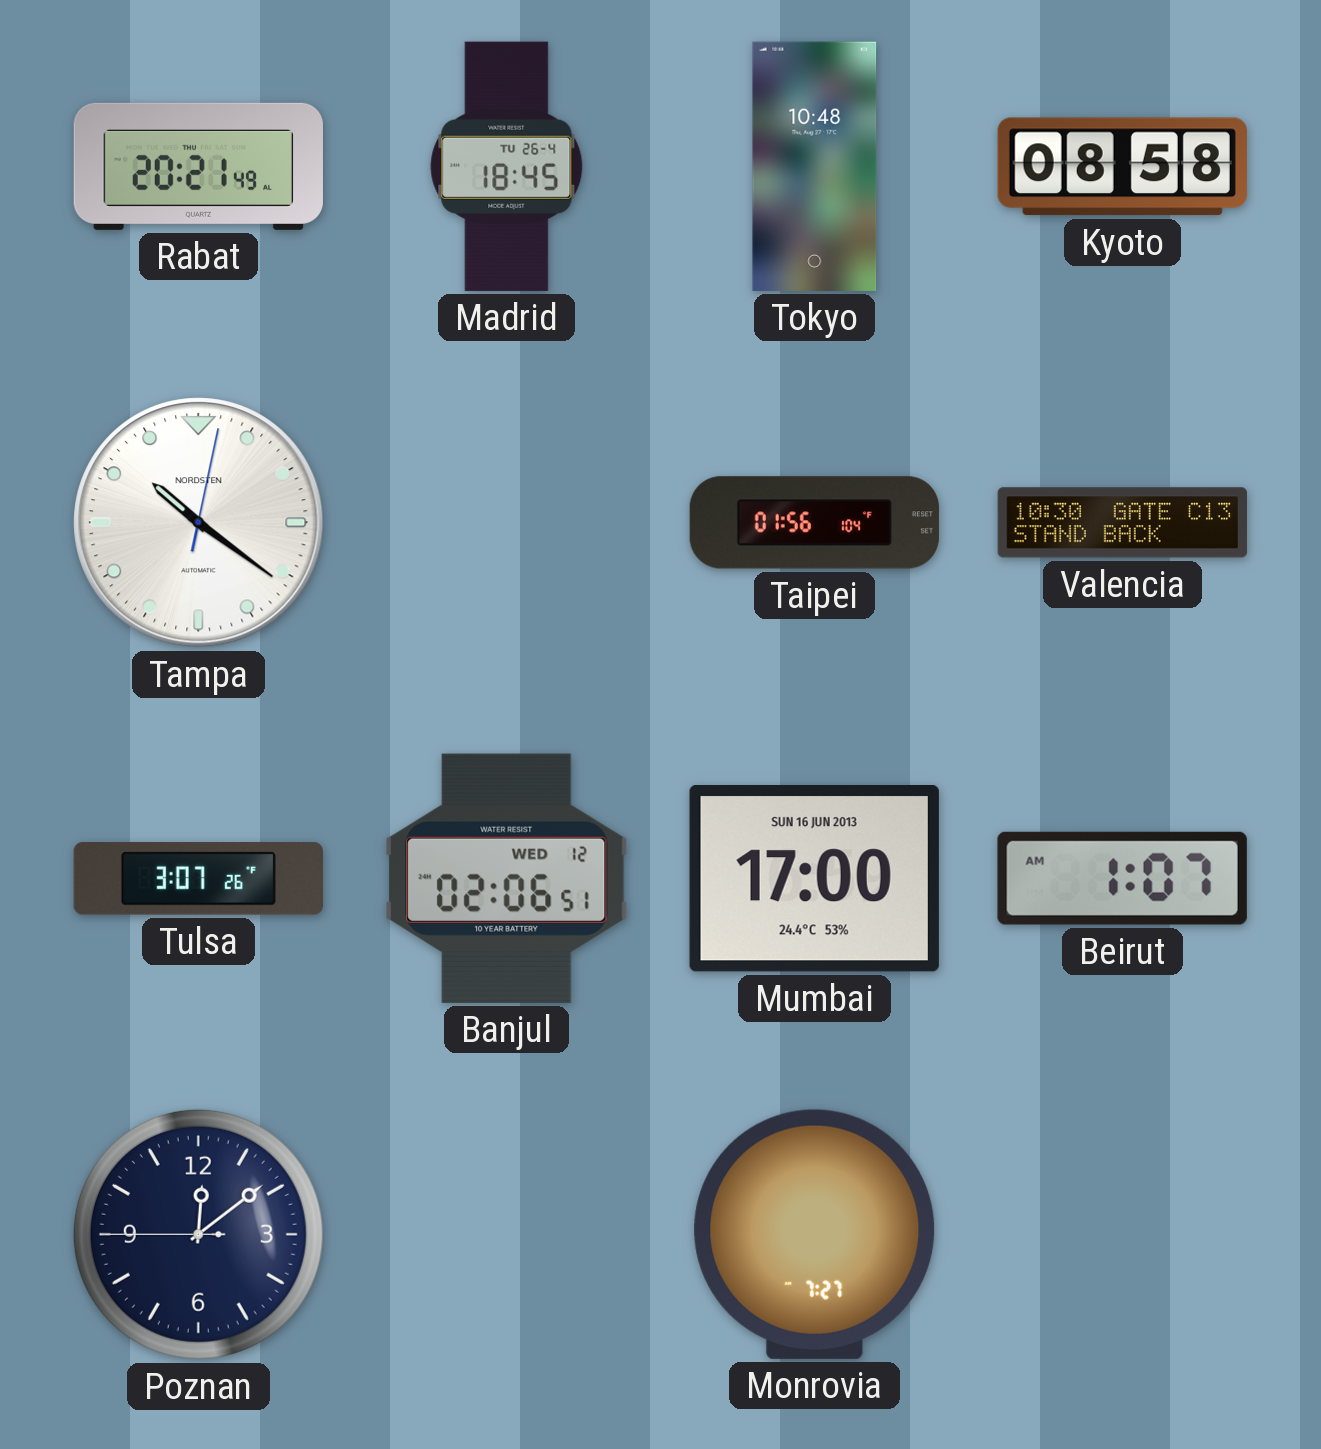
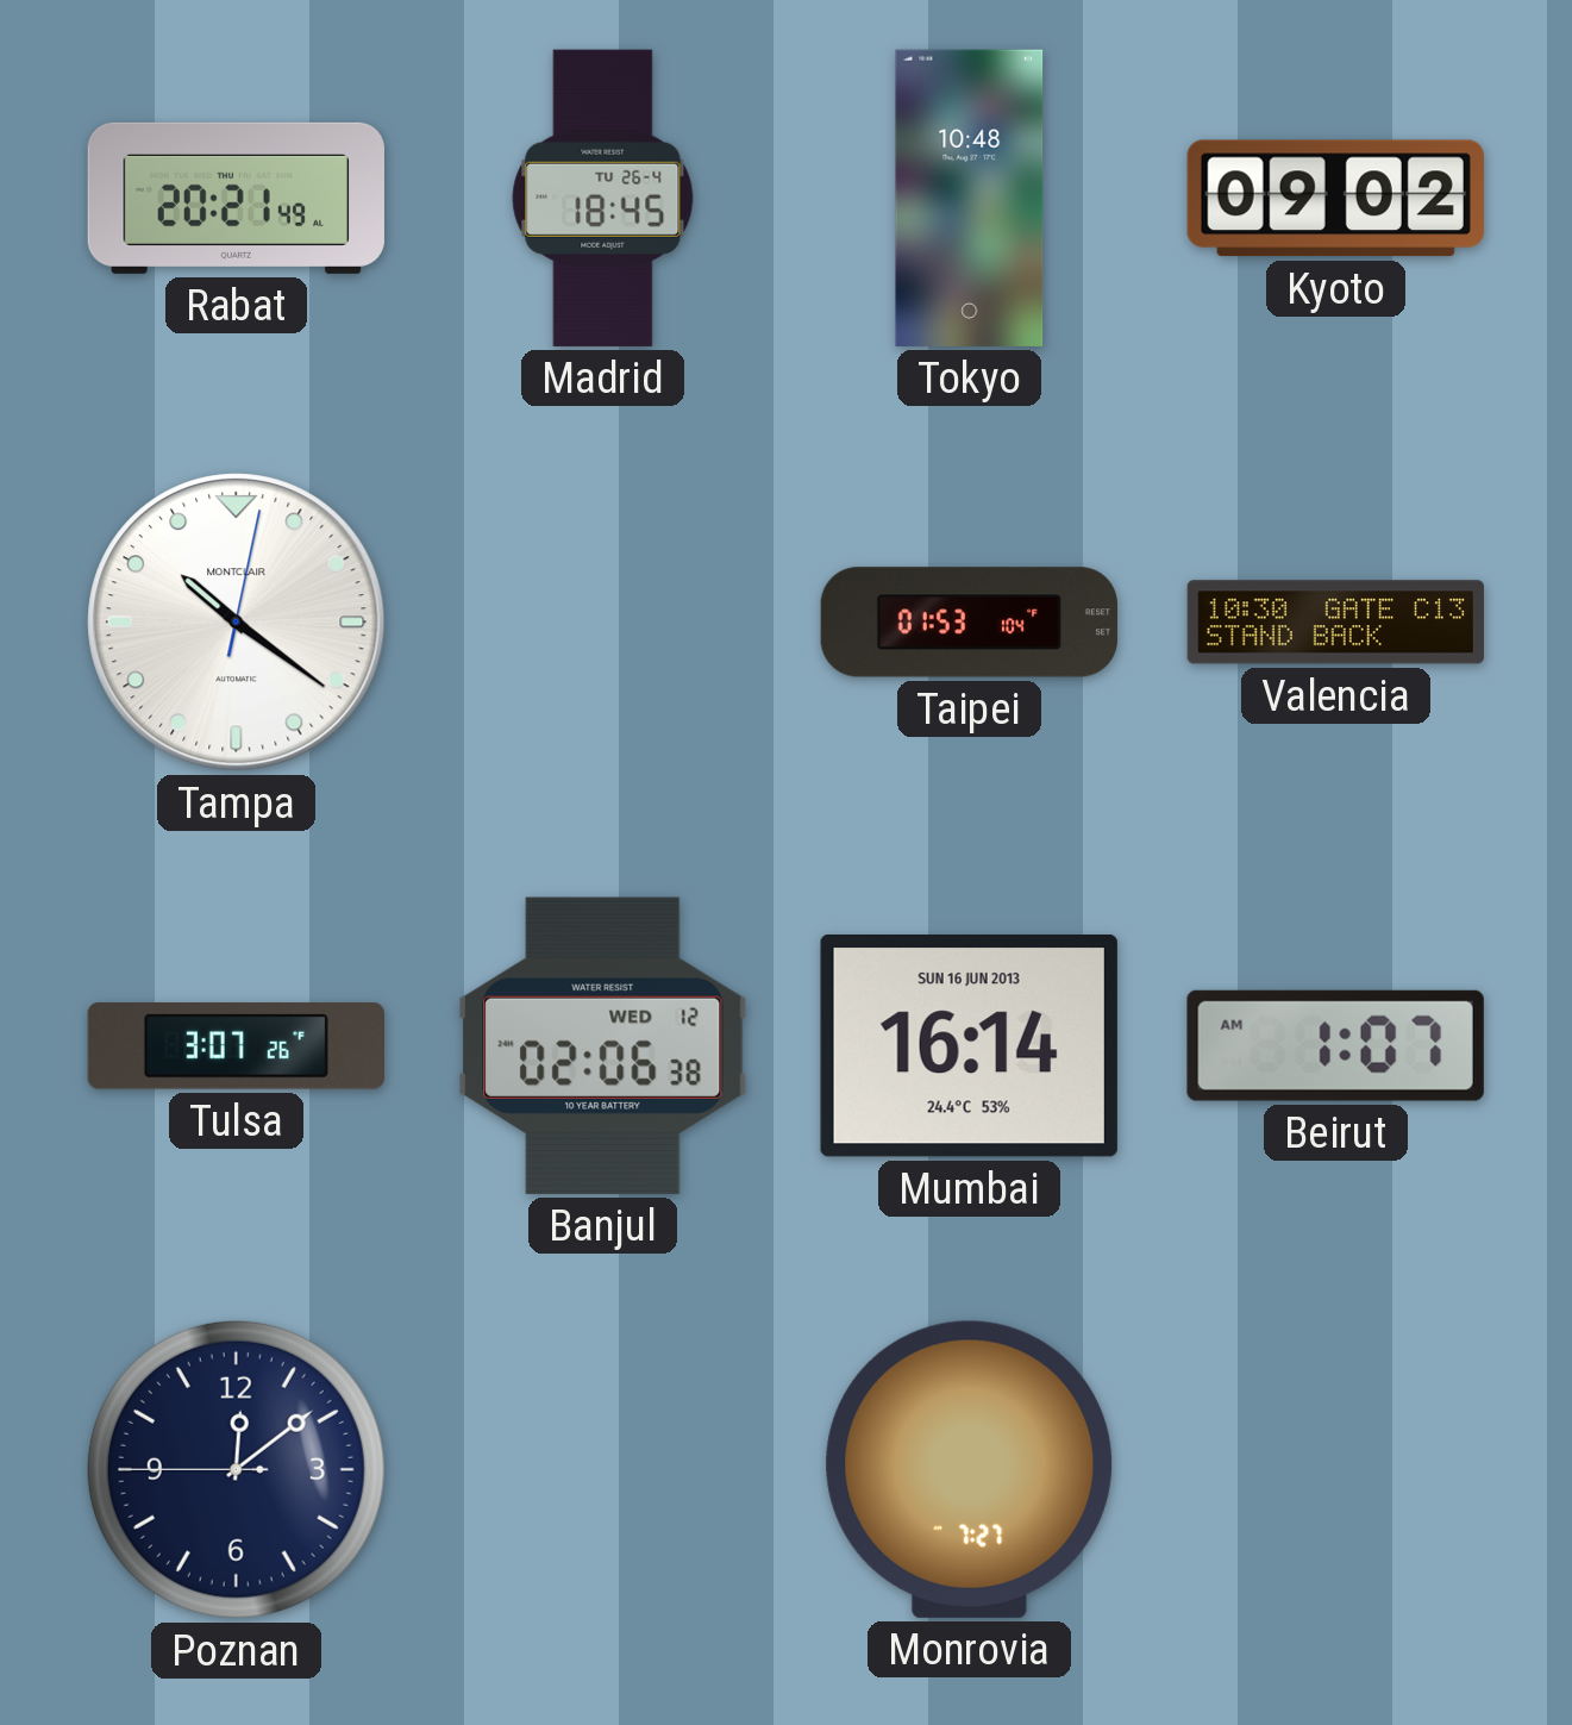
Kyoto: 08:58 -> 09:02 (1335, 199)
Tampa brand: NORDSTEN -> MONTCLAIR (237, 623)
Taipei: 01:56 -> 01:53 (969, 623)
Banjul: 02:06:51 -> 02:06:38 (603, 1045)
Mumbai: 17:00 -> 16:14 (969, 1046)
